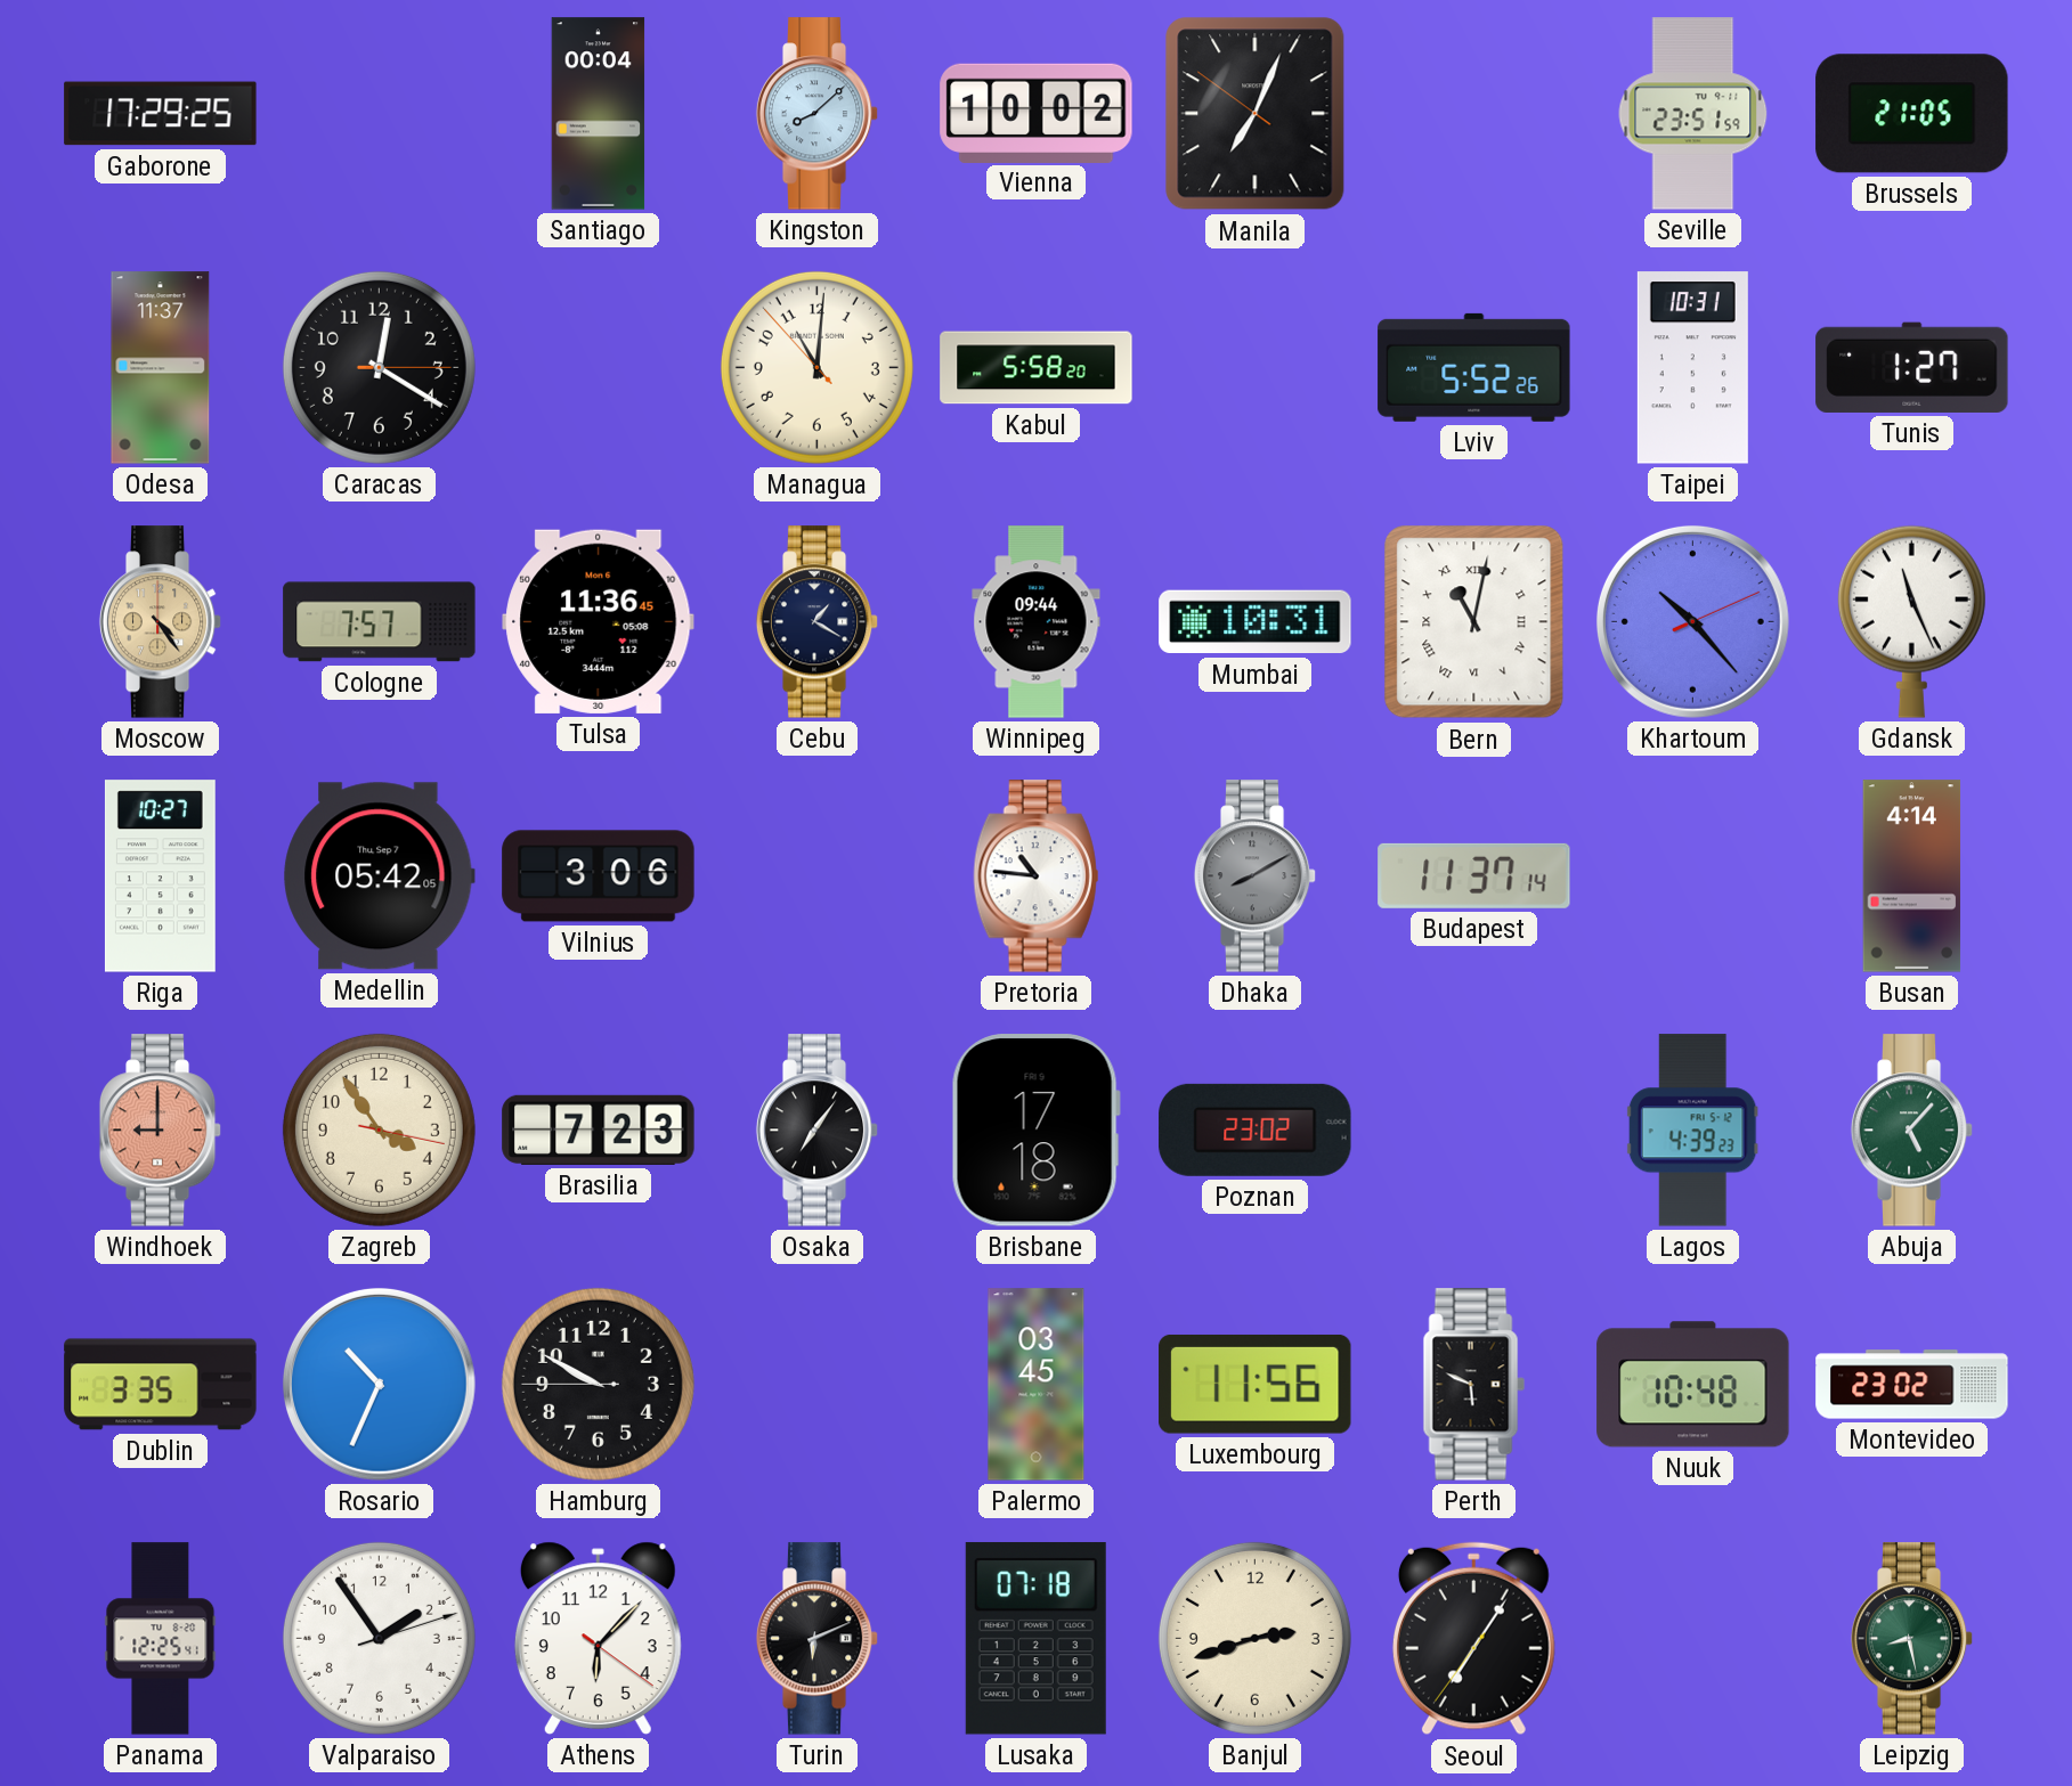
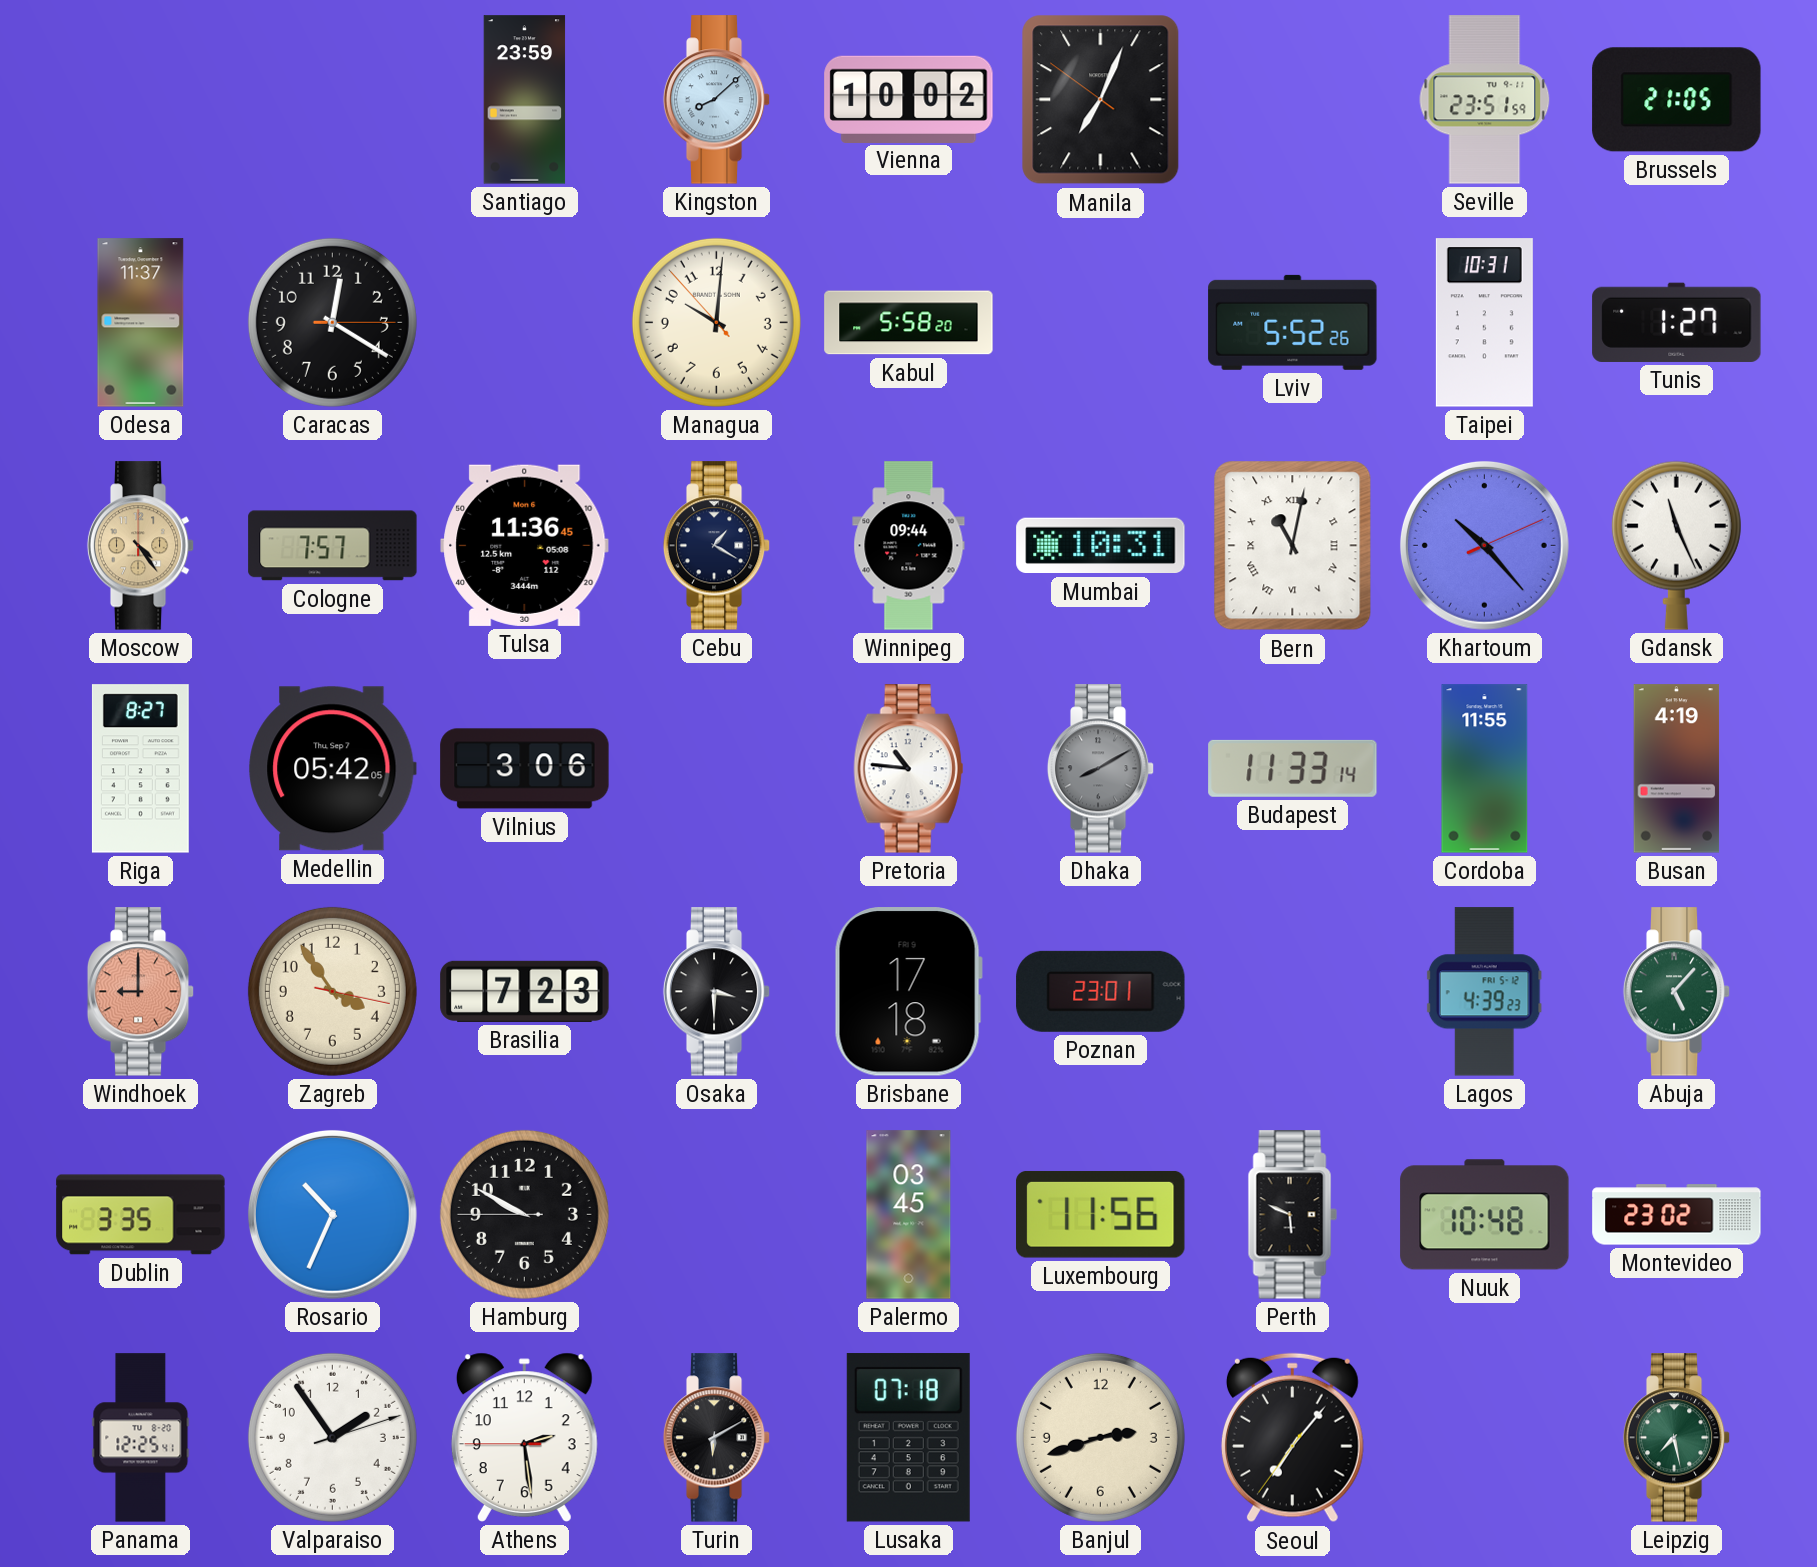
Gaborone: 17:29 -> none (161, 114)
Santiago: 00:04 -> 23:59 (525, 100)
Managua: 11:00 -> 10:00 (716, 322)
Riga: 10:27 -> 8:27 (140, 769)
Budapest: 11:37 -> 11:33 (1293, 768)
Cordoba: none -> 11:55 (1485, 769)
Busan: 4:14 -> 4:19 (1677, 769)
Osaka: 7:06 -> 3:30 (717, 992)
Poznan: 23:02 -> 23:01 (1101, 991)
Athens: 6:07 -> 2:28 (524, 1437)
Turin: 6:11 -> 6:10 (717, 1438)
Seoul: 7:05 -> 7:06 (1292, 1438)
Leipzig: 8:28 -> 7:28 (1677, 1438)
